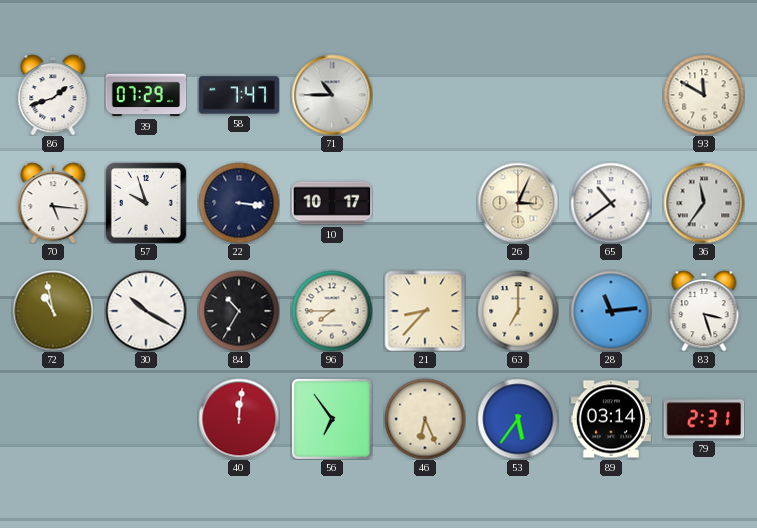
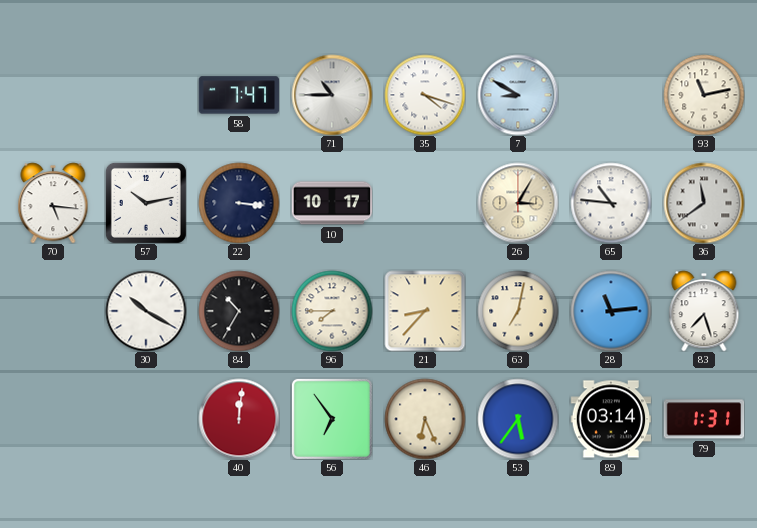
86: 1:42 -> none (53, 95)
39: 07:29 -> none (146, 95)
35: none -> 4:18 (425, 95)
7: none -> 8:50 (518, 95)
93: 11:50 -> 11:13 (704, 95)
57: 9:57 -> 10:13 (146, 203)
26: 3:04 -> 3:05 (518, 203)
65: 10:39 -> 10:46 (611, 203)
36: 11:36 -> 11:39 (704, 203)
72: 10:58 -> none (53, 311)
63: 7:00 -> 7:02 (518, 311)
83: 3:27 -> 7:27 (704, 311)
79: 2:31 -> 1:31 (704, 419)
